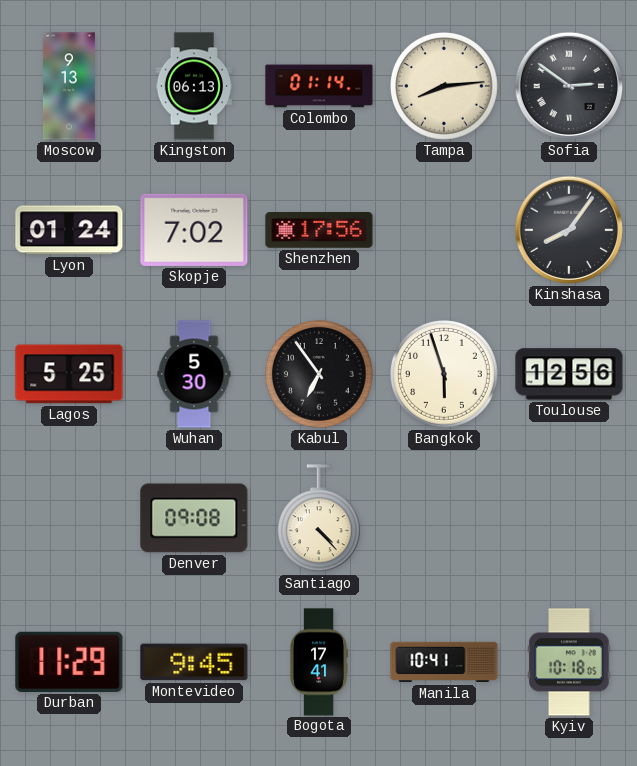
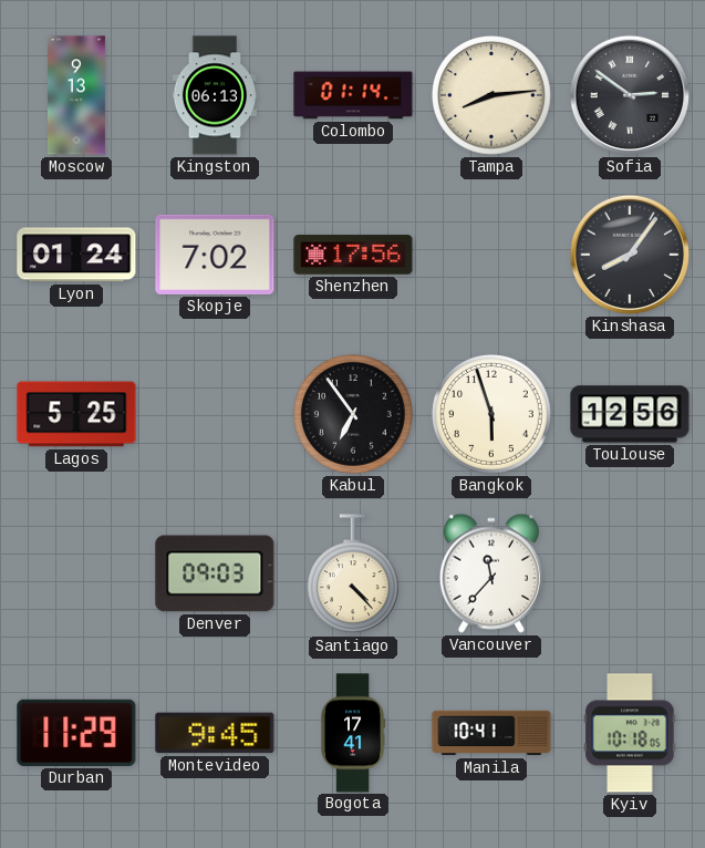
Wuhan: 5:30 -> none (194, 374)
Denver: 09:08 -> 09:03 (215, 573)
Vancouver: none -> 11:37 (491, 573)
